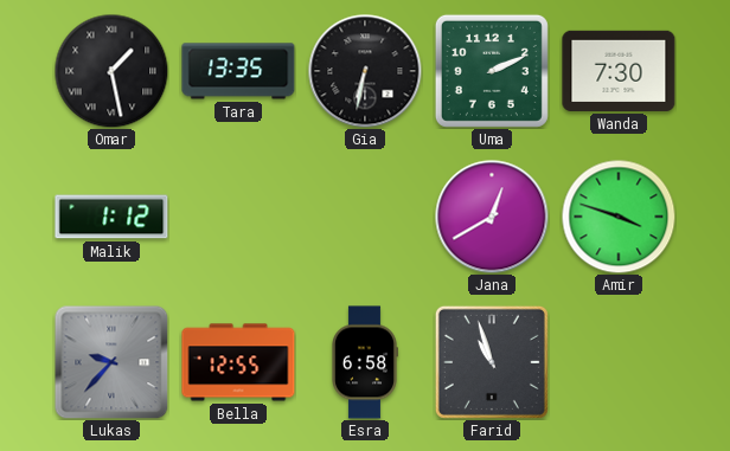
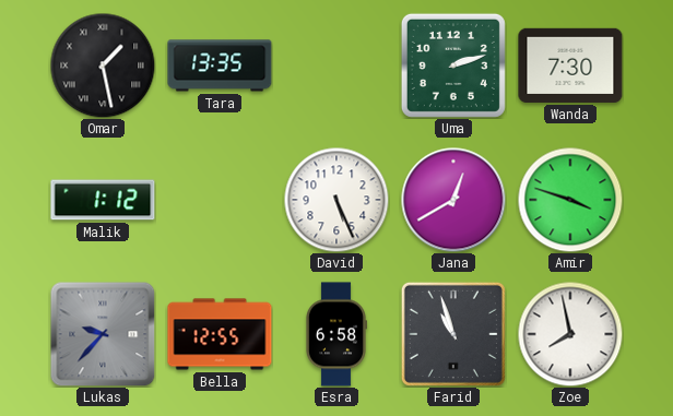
Gia: 6:32 -> none (365, 71)
Uma: 2:11 -> 2:12 (453, 66)
David: none -> 5:26 (336, 200)
Zoe: none -> 7:58 (570, 334)
